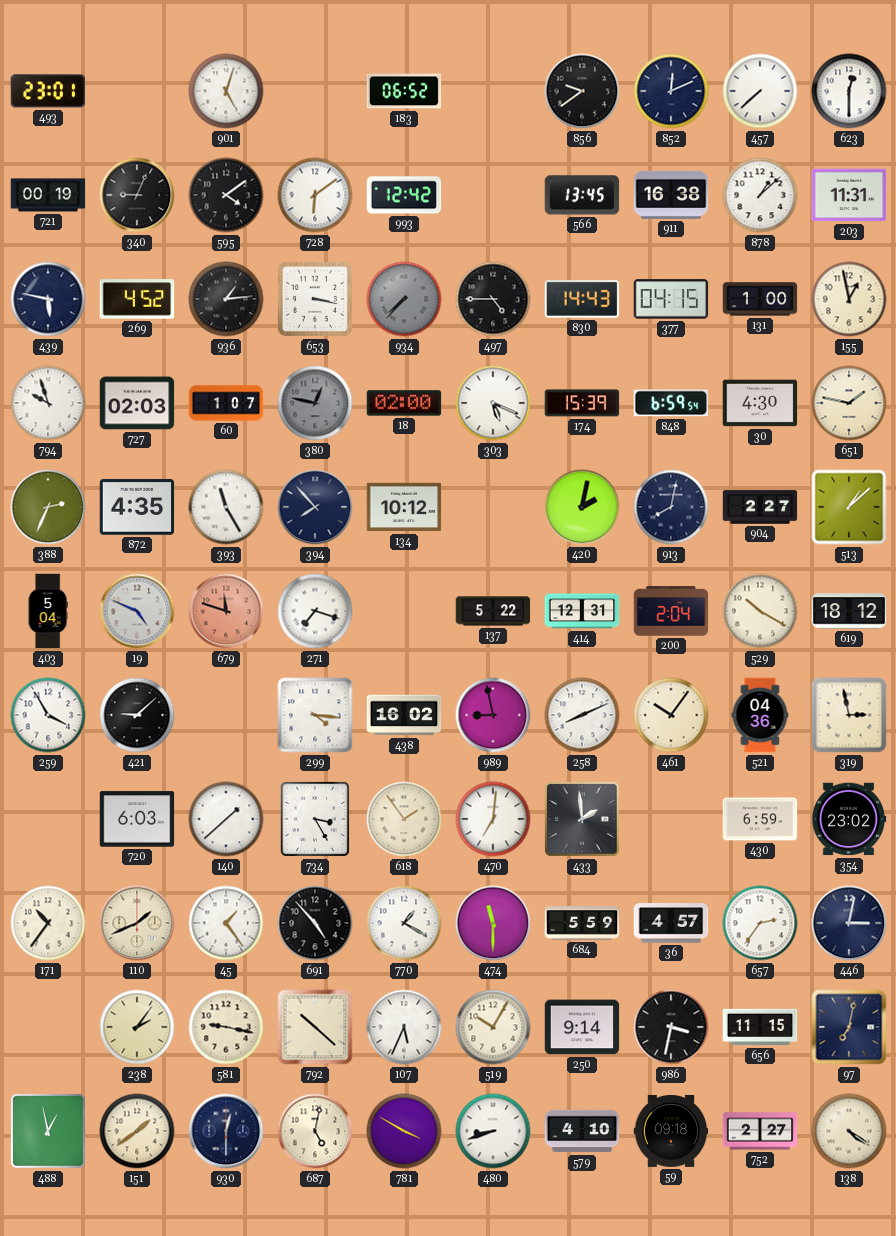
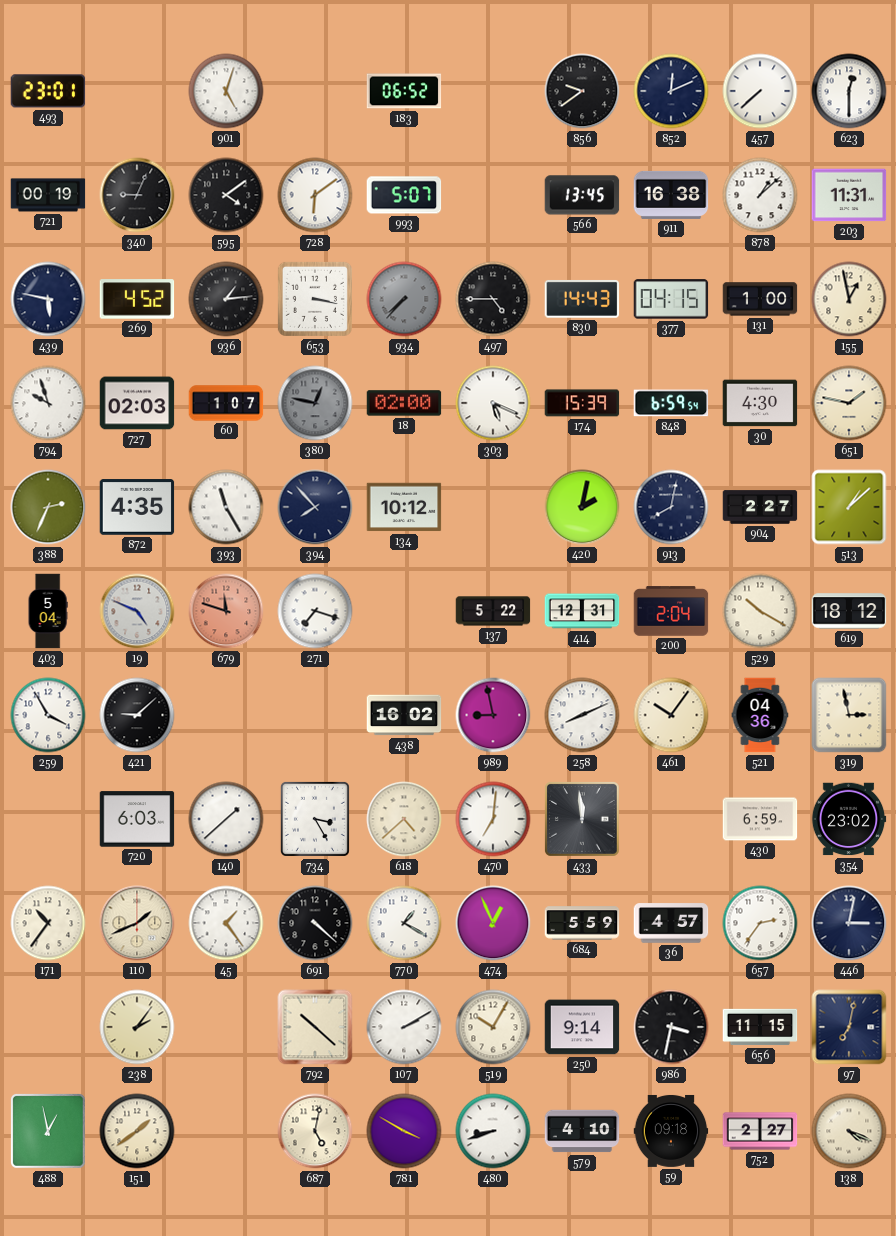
993: 12:42 -> 5:07 (404, 195)
299: 4:16 -> none (315, 715)
618: 1:54 -> 4:38 (404, 819)
433: 1:59 -> 11:59 (582, 820)
691: 4:53 -> 4:22 (315, 923)
474: 11:30 -> 12:56 (493, 923)
581: 9:17 -> none (226, 1027)
107: 5:34 -> 2:10 (404, 1027)
930: 12:30 -> none (226, 1131)
138: 4:21 -> 4:19 (849, 1131)
